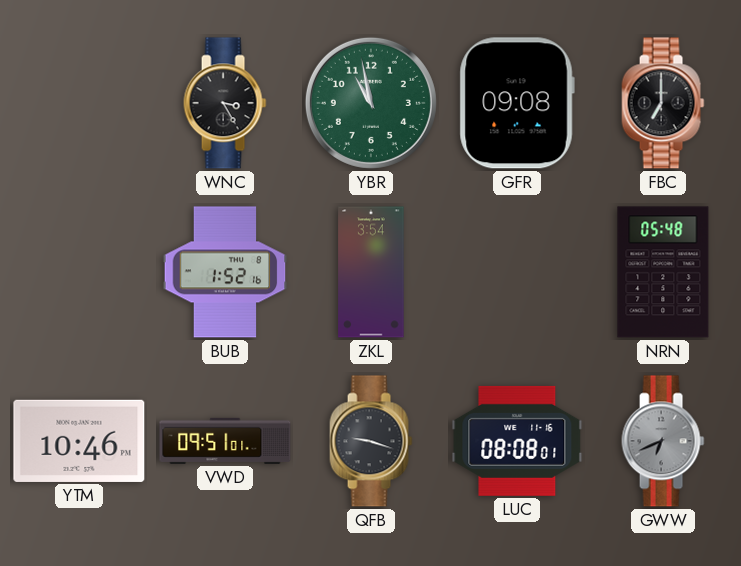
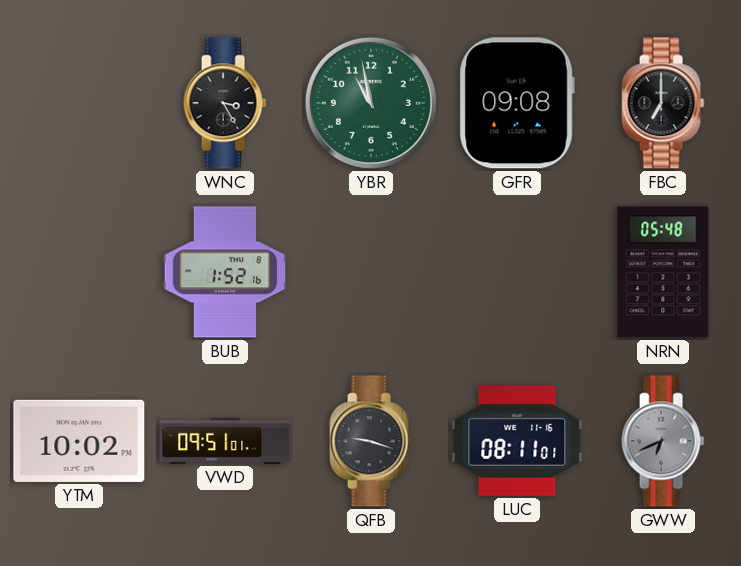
ZKL: 3:54 -> none (371, 272)
YTM: 10:46 -> 10:02 (79, 441)
LUC: 08:08 -> 08:11 (517, 441)
